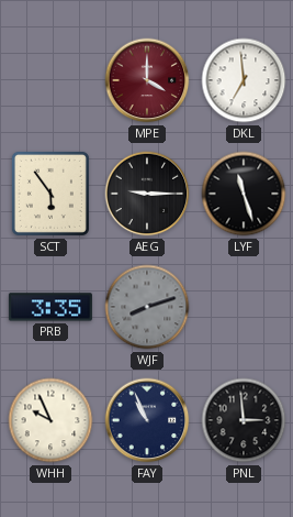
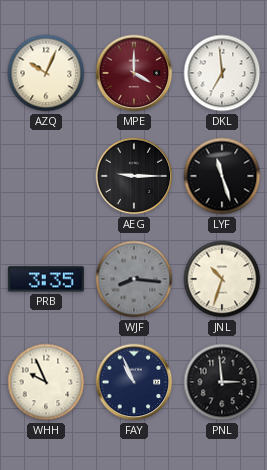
AZQ: none -> 10:04 (46, 73)
SCT: 5:54 -> none (50, 194)
WJF: 8:12 -> 8:16 (134, 279)
JNL: none -> 10:33 (222, 279)
